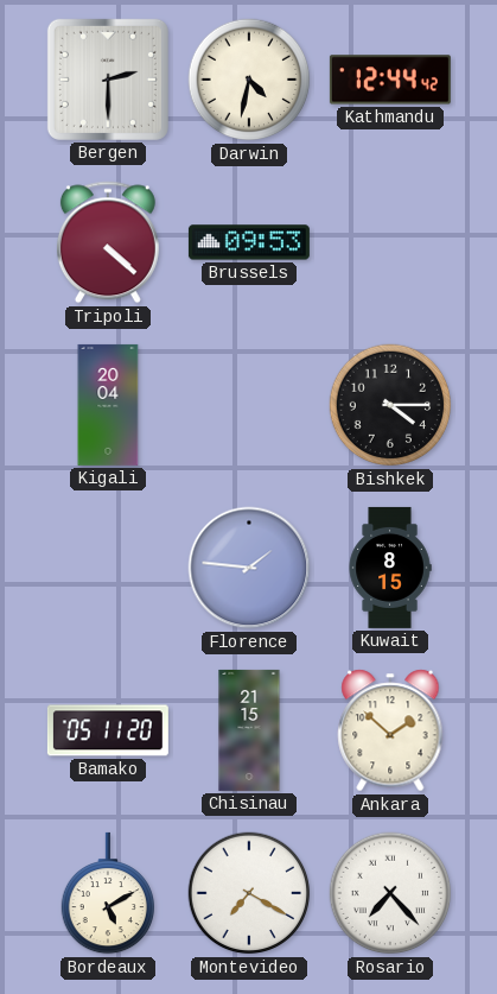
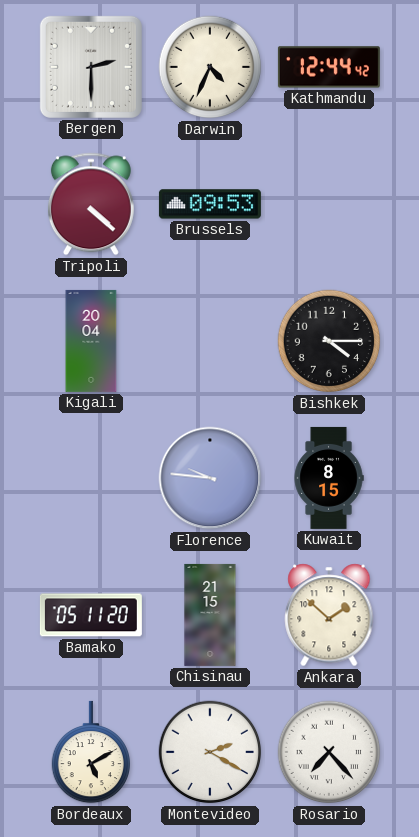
Darwin: 4:32 -> 4:34 (210, 67)
Florence: 1:46 -> 9:46 (210, 478)
Montevideo: 7:20 -> 2:20 (210, 752)
